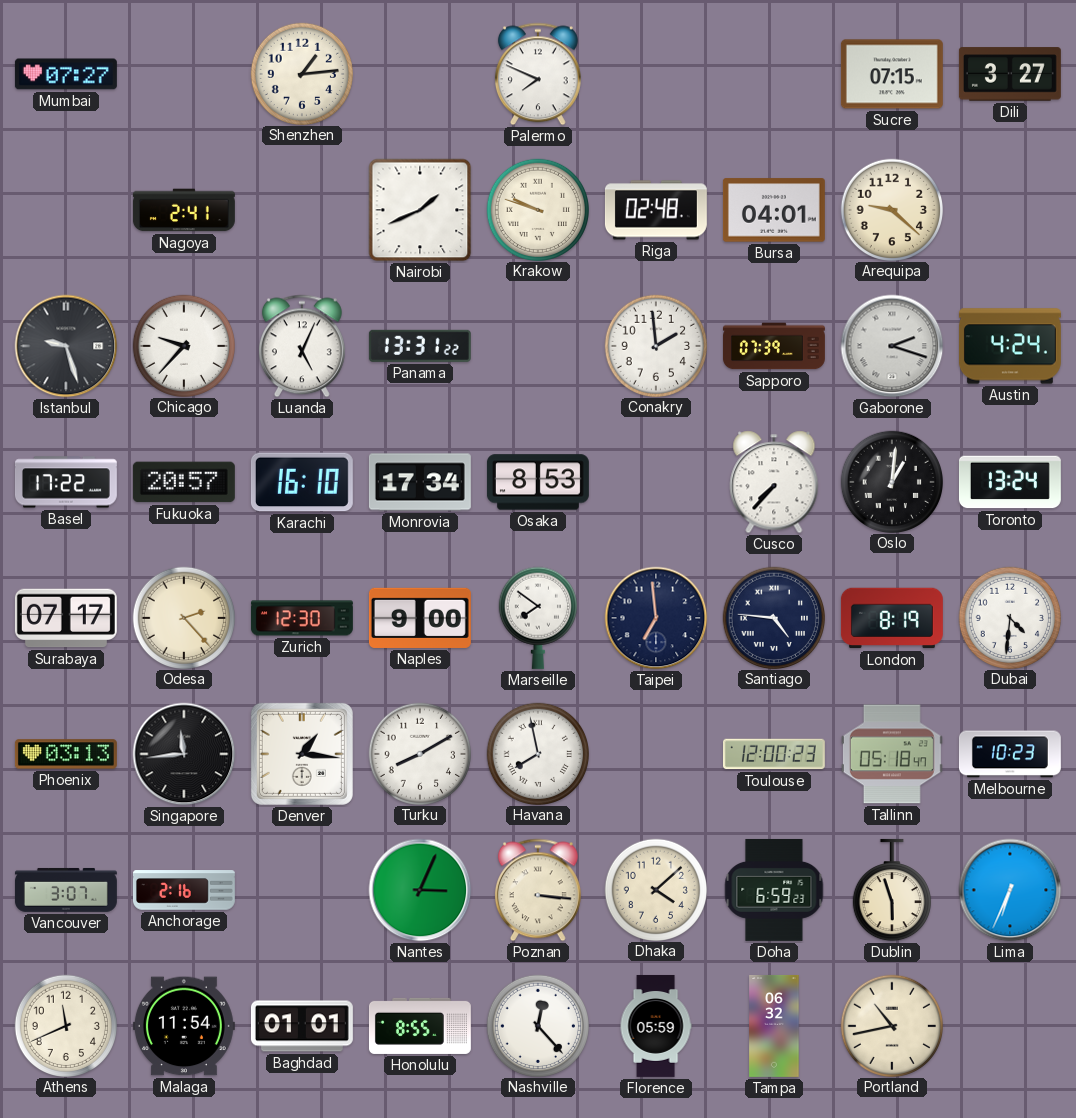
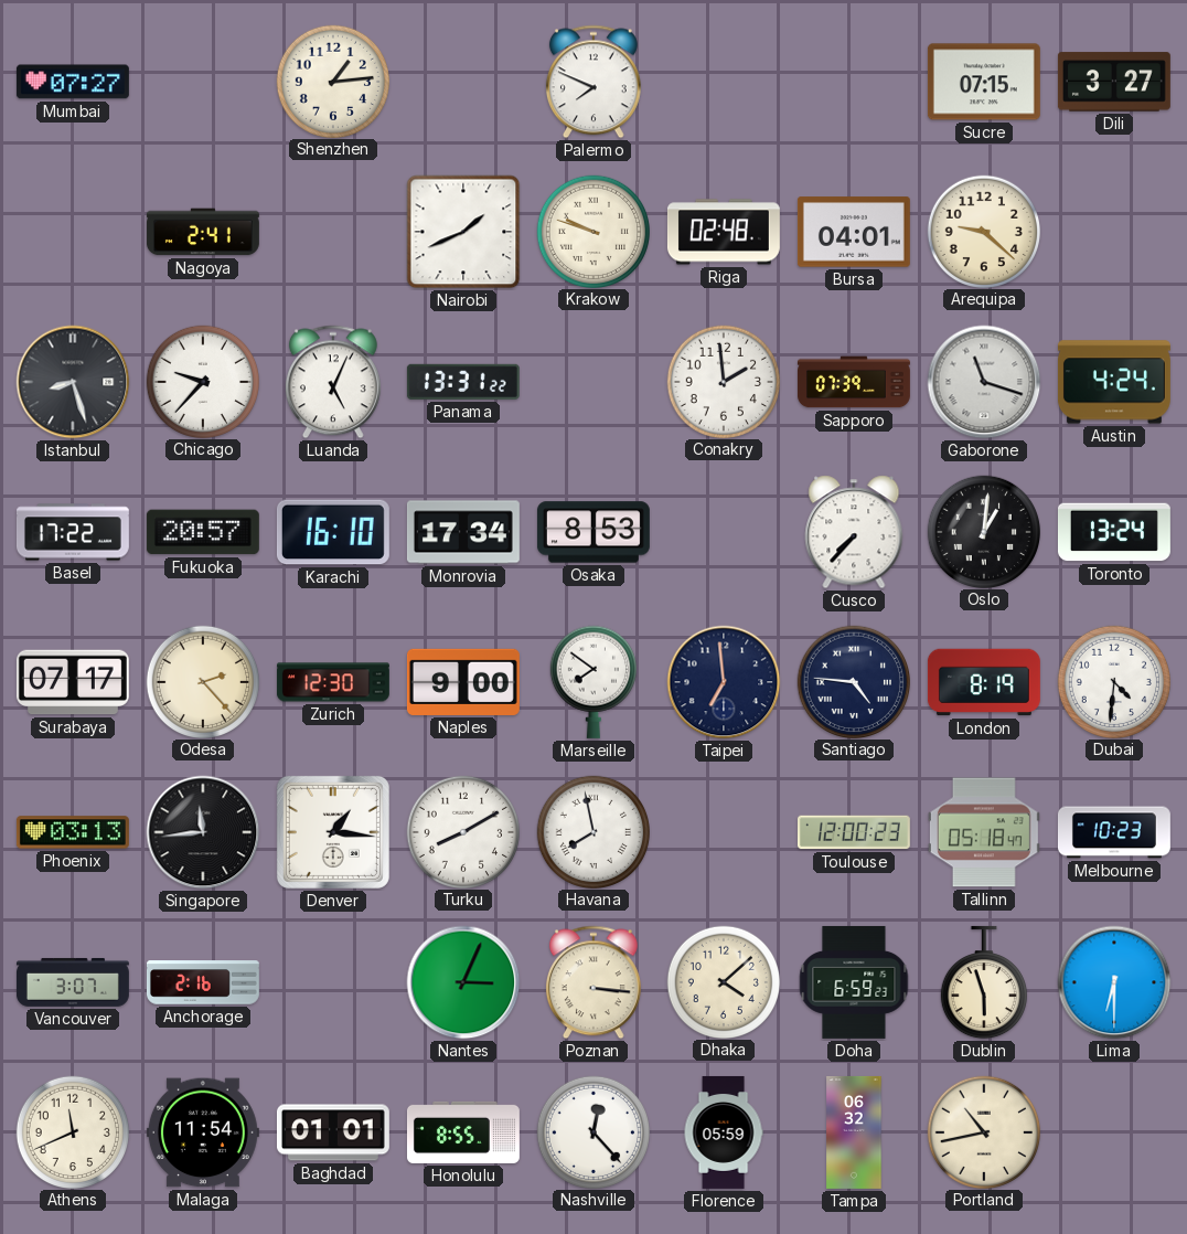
Istanbul: 9:27 -> 8:27 (73, 382)
Gaborone: 2:18 -> 11:18 (984, 382)
Lima: 6:34 -> 6:30 (1114, 982)
